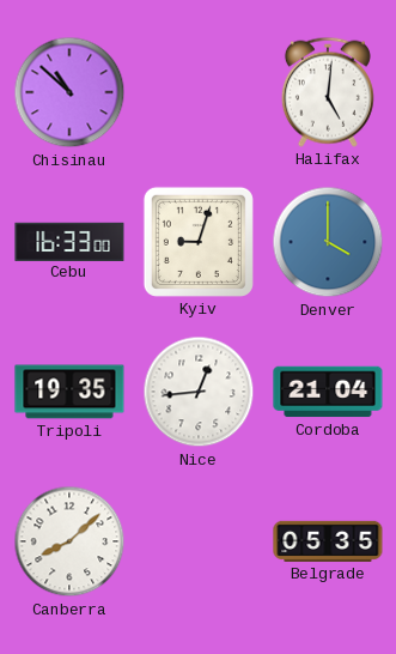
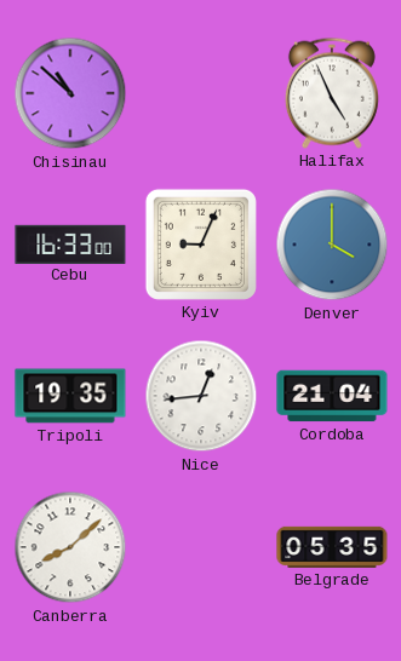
Halifax: 5:01 -> 4:56 (332, 93)
Kyiv: 9:03 -> 9:04 (201, 245)
